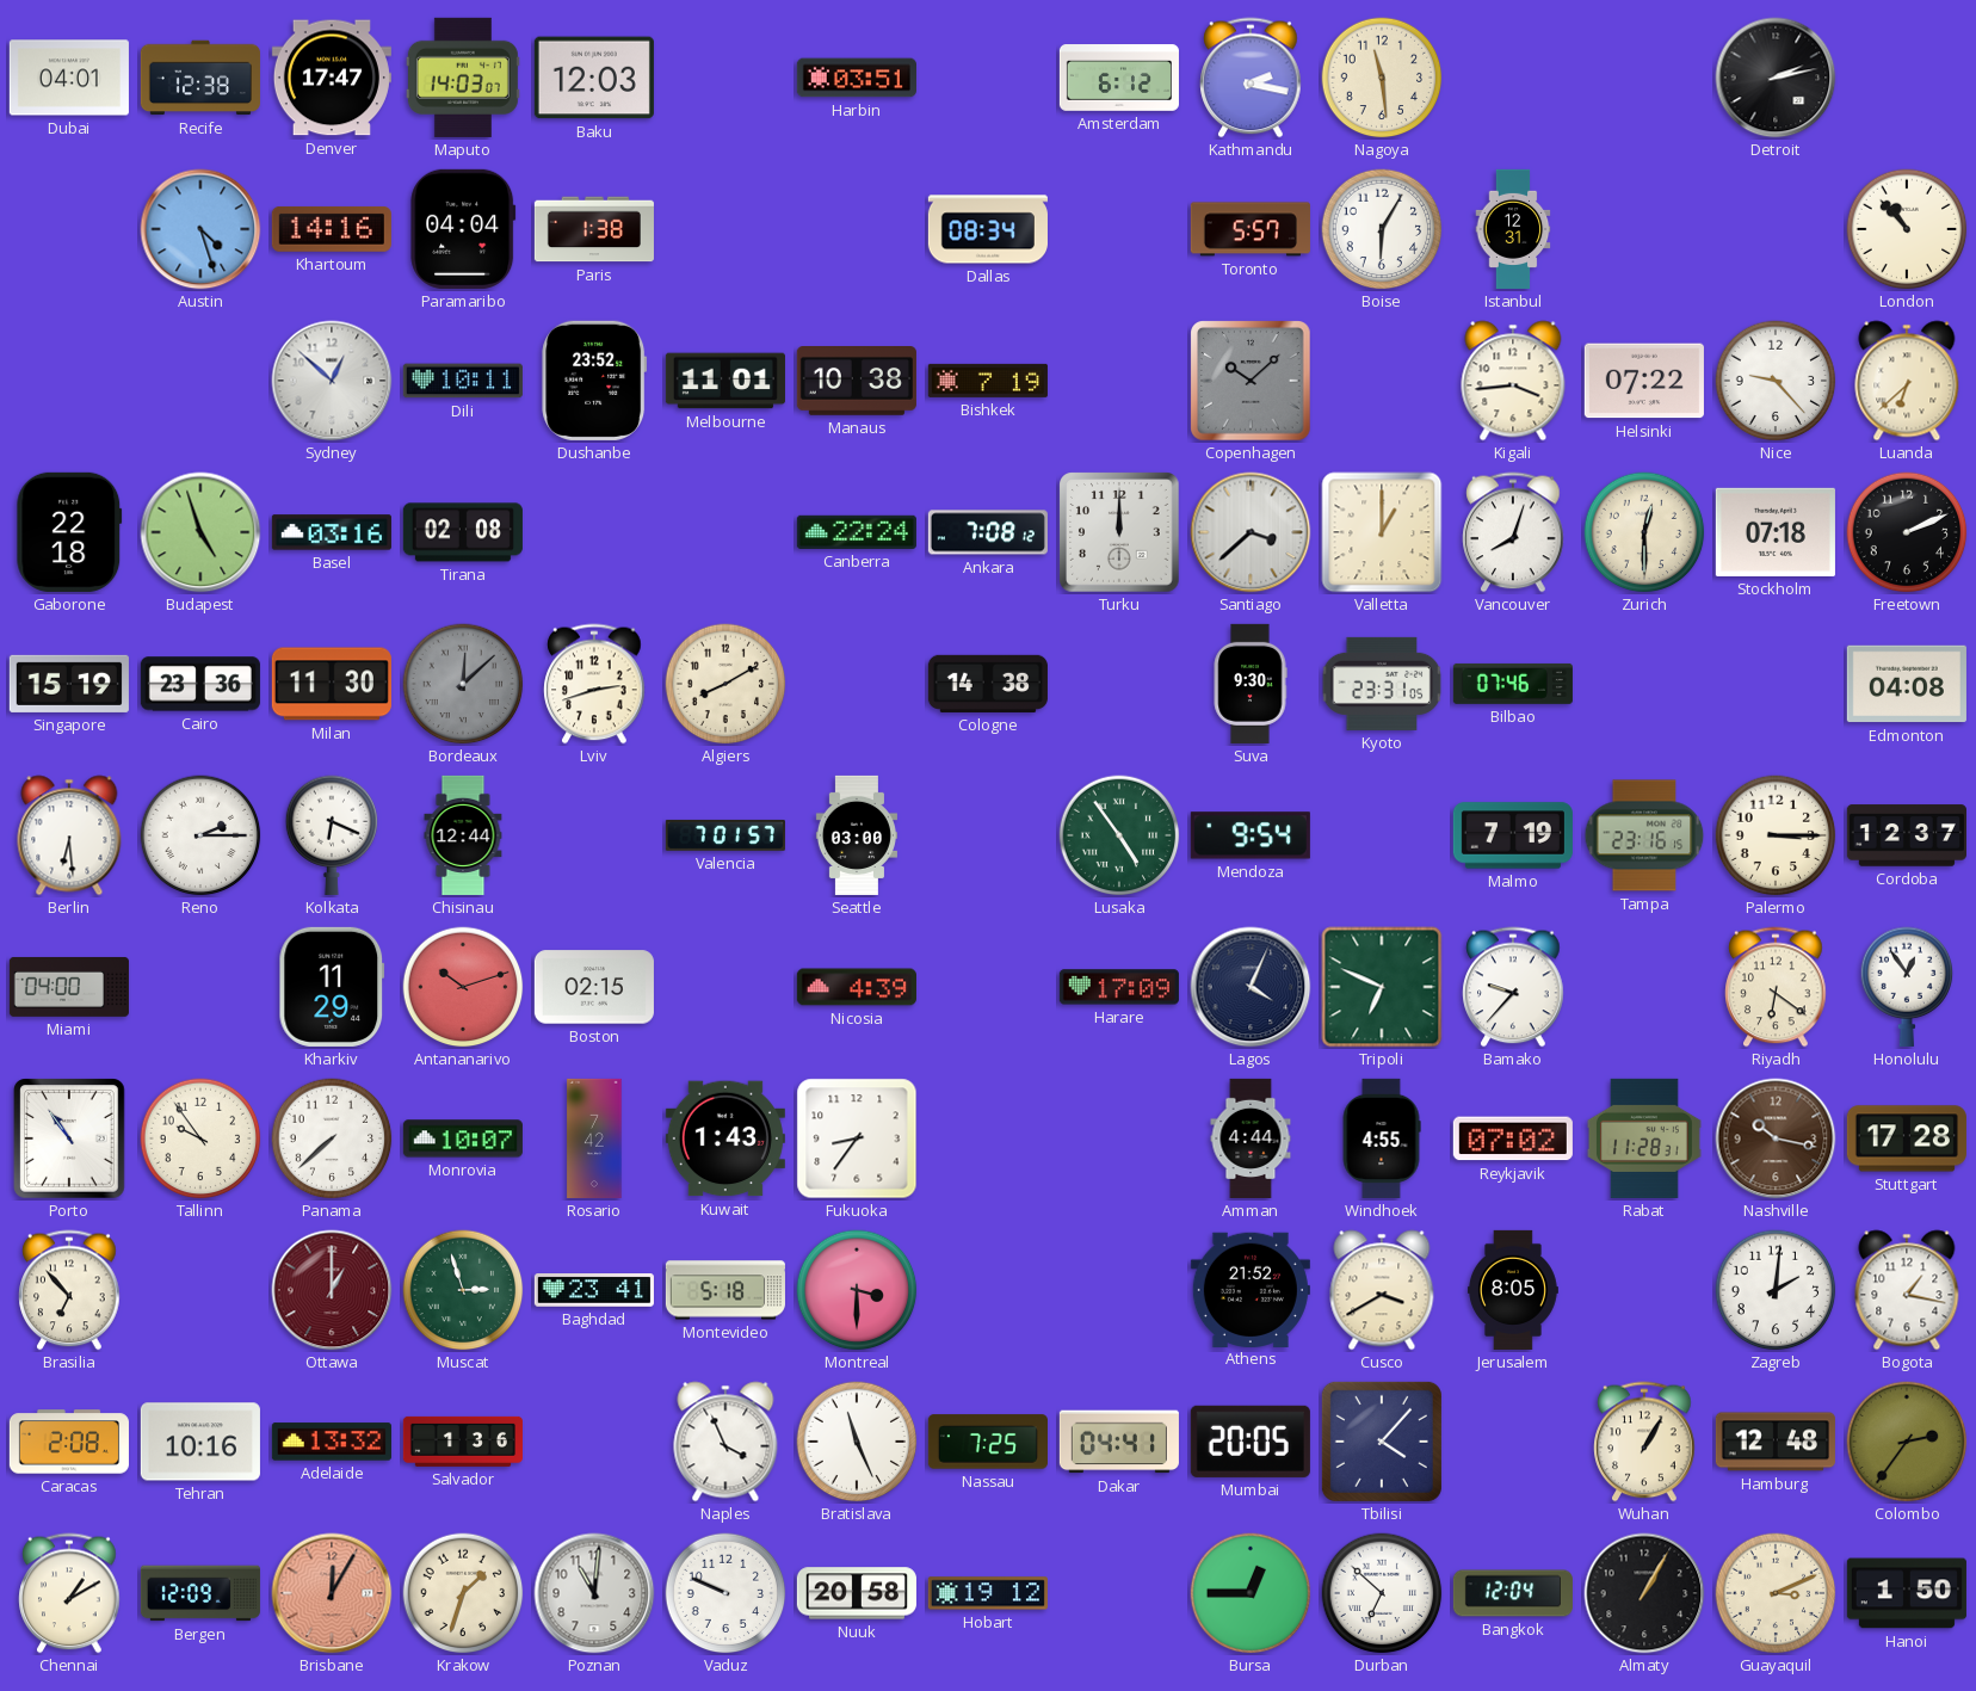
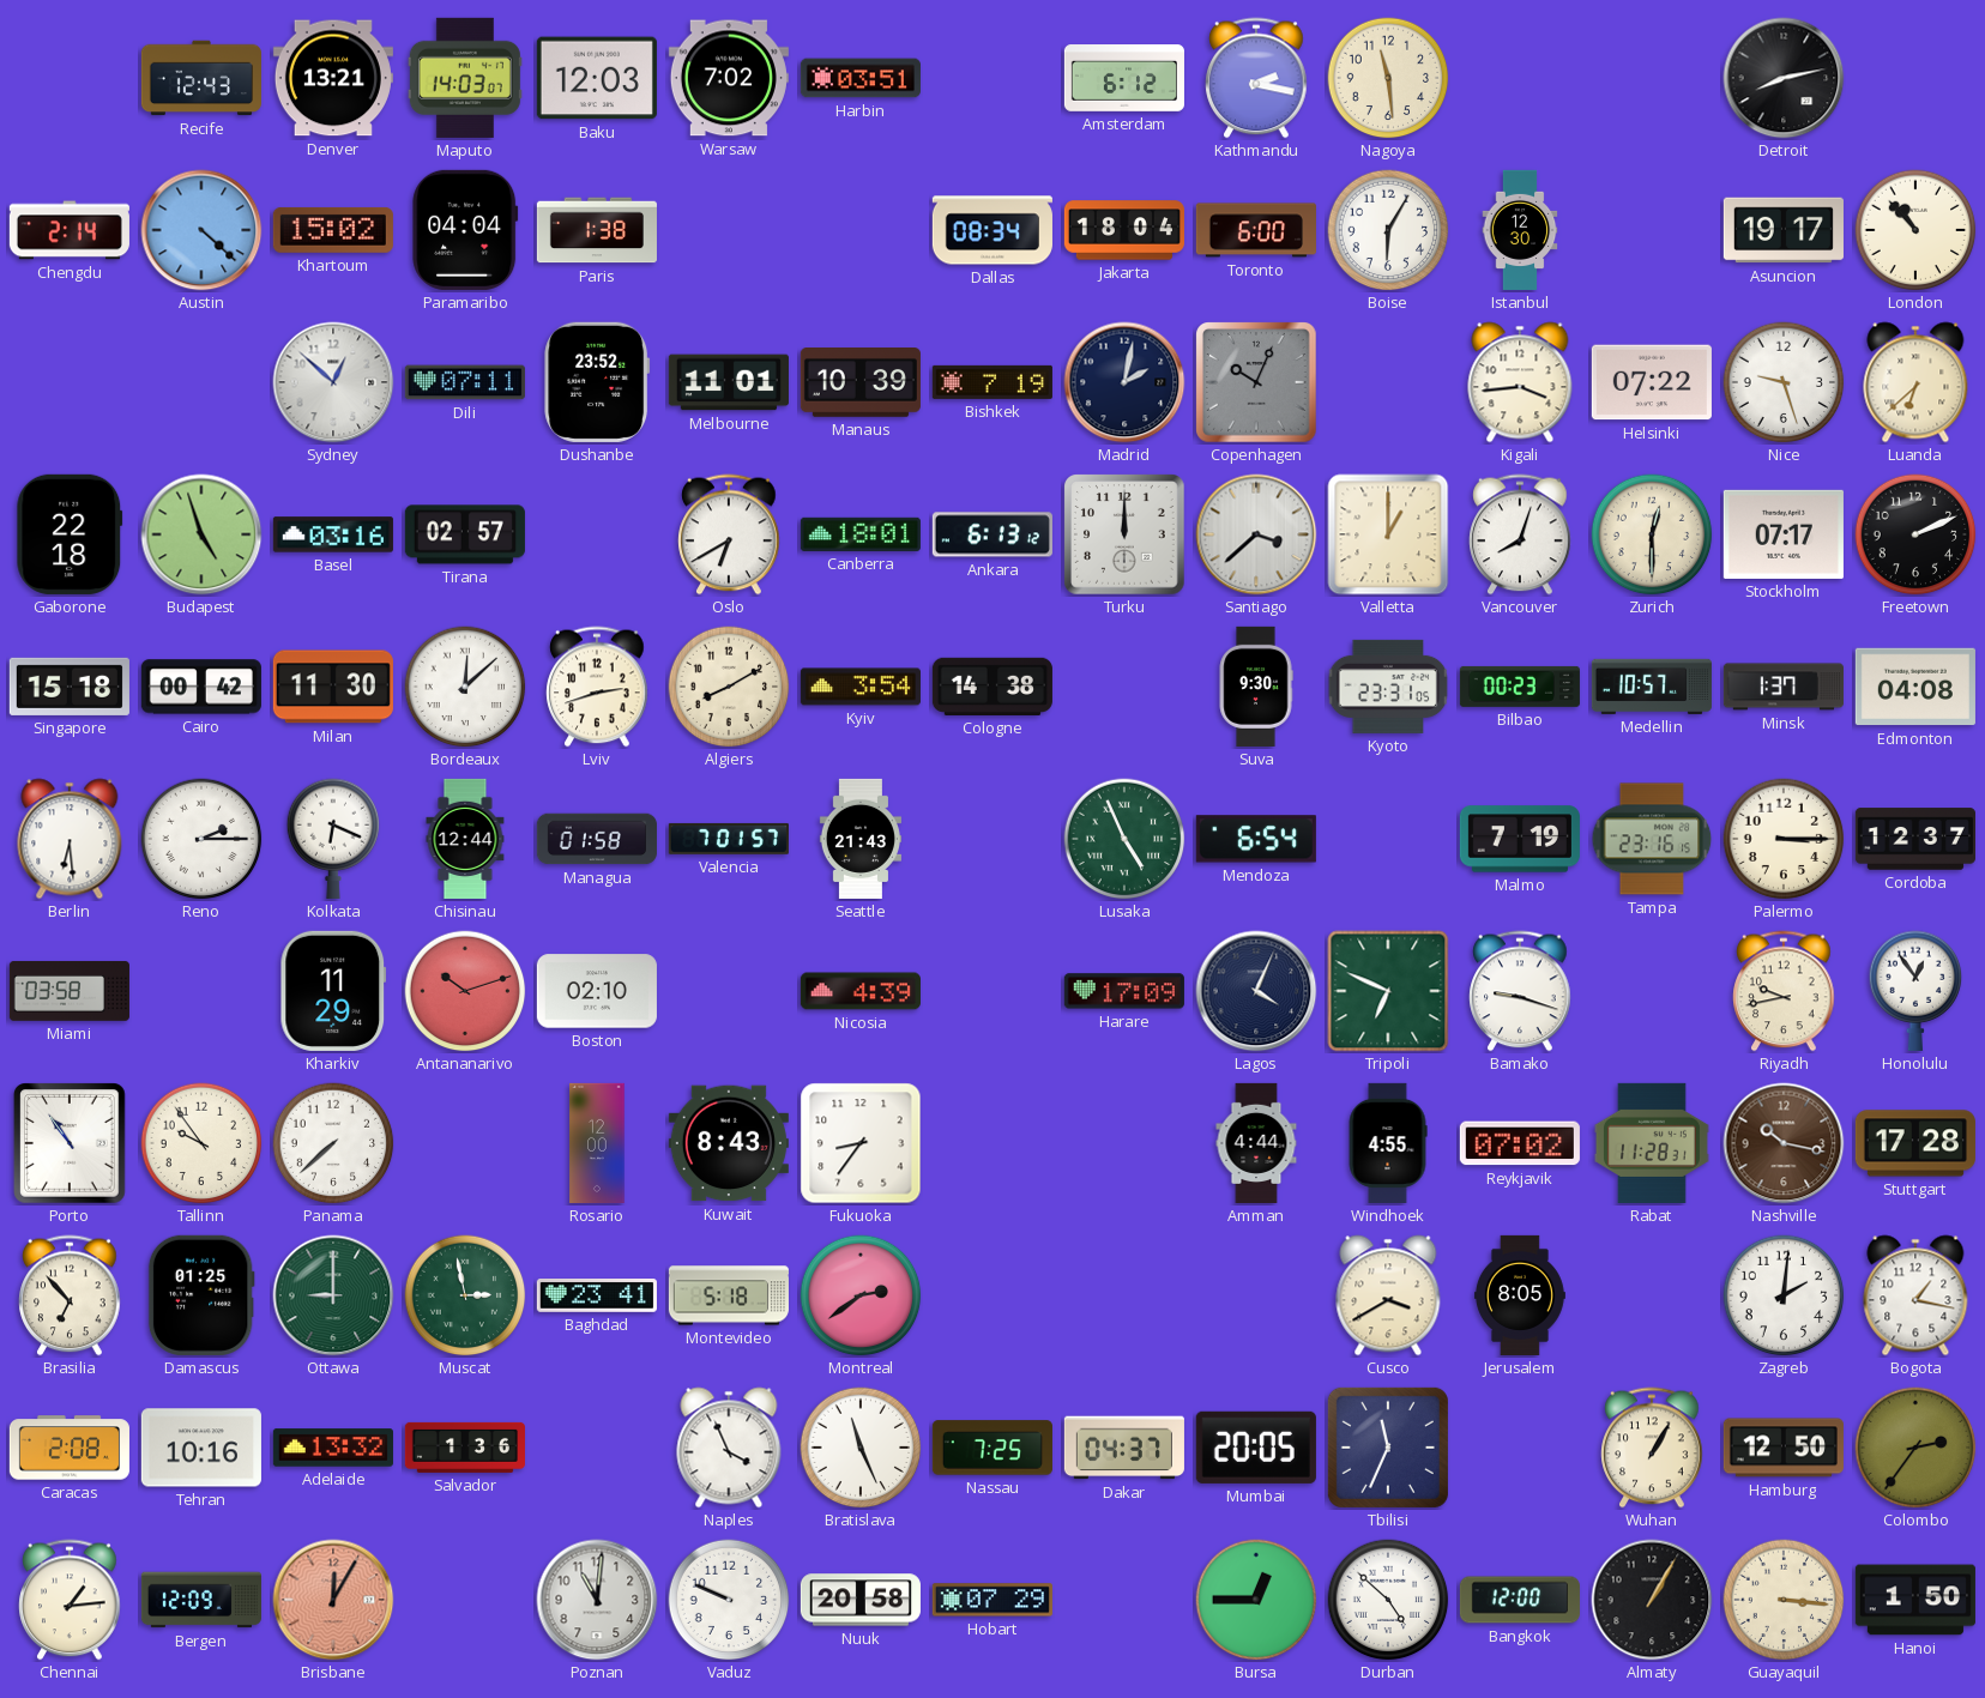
Dubai: 04:01 -> none (69, 78)
Recife: 12:38 -> 12:43 (201, 78)
Denver: 17:47 -> 13:21 (333, 78)
Warsaw: none -> 7:02 (729, 78)
Detroit: 2:13 -> 8:13 (1784, 78)
Chengdu: none -> 2:14 (70, 230)
Austin: 4:27 -> 4:22 (201, 230)
Khartoum: 14:16 -> 15:02 (333, 230)
Jakarta: none -> 18:04 (1124, 230)
Toronto: 5:57 -> 6:00 (1256, 230)
Istanbul: 12:31 -> 12:30 (1520, 230)
Asuncion: none -> 19:17 (1784, 230)
Dili: 10:11 -> 07:11 (465, 382)
Manaus: 10:38 -> 10:39 (861, 383)
Madrid: none -> 2:02 (1124, 382)
Copenhagen: 10:08 -> 10:04 (1256, 382)
Nice: 9:23 -> 9:27 (1784, 382)
Tirana: 02:08 -> 02:57 (465, 534)
Oslo: none -> 6:40 (729, 534)
Canberra: 22:24 -> 18:01 (861, 534)
Ankara: 7:08 -> 6:13 (993, 534)
Stockholm: 07:18 -> 07:17 (1784, 534)
Singapore: 15:19 -> 15:18 (70, 687)
Cairo: 23:36 -> 00:42 (201, 687)
Bordeaux dial: grey -> white (465, 687)
Kyiv: none -> 3:54 (861, 687)
Bilbao: 07:46 -> 00:23 (1520, 687)
Medellin: none -> 10:57 (1652, 687)
Minsk: none -> 1:37 (1784, 687)
Managua: none -> 01:58 (597, 839)
Seattle: 03:00 -> 21:43 (861, 839)
Lusaka: 4:54 -> 4:56 (1124, 839)
Mendoza: 9:54 -> 6:54 (1256, 839)
Miami: 04:00 -> 03:58 (70, 991)
Boston: 02:15 -> 02:10 (597, 991)
Bamako: 9:37 -> 9:18 (1520, 991)
Riyadh: 6:21 -> 9:43 (1784, 991)
Monrovia: 10:07 -> none (463, 1138)
Rosario: 7:42 -> 12:00 (597, 1143)
Kuwait: 1:43 -> 8:43 (729, 1143)
Damascus: none -> 01:25 (201, 1295)
Ottawa: 1:00 -> 9:00 (333, 1295)
Ottawa dial: burgundy -> green (333, 1295)
Muscat: 2:57 -> 2:58 (465, 1295)
Montreal: 3:30 -> 2:39 (861, 1295)
Athens: 21:52 -> none (1251, 1289)
Dakar: 04:41 -> 04:37 (1124, 1448)
Tbilisi: 4:07 -> 11:34 (1388, 1448)
Hamburg: 12:48 -> 12:50 (1784, 1448)
Chennai: 1:10 -> 1:14 (70, 1600)
Krakow: 1:33 -> none (463, 1593)
Hobart: 19:12 -> 07:29 (993, 1600)
Durban: 6:52 -> 4:52 (1388, 1600)
Bangkok: 12:04 -> 12:00 (1520, 1600)
Guayaquil: 3:11 -> 3:16 (1784, 1600)
